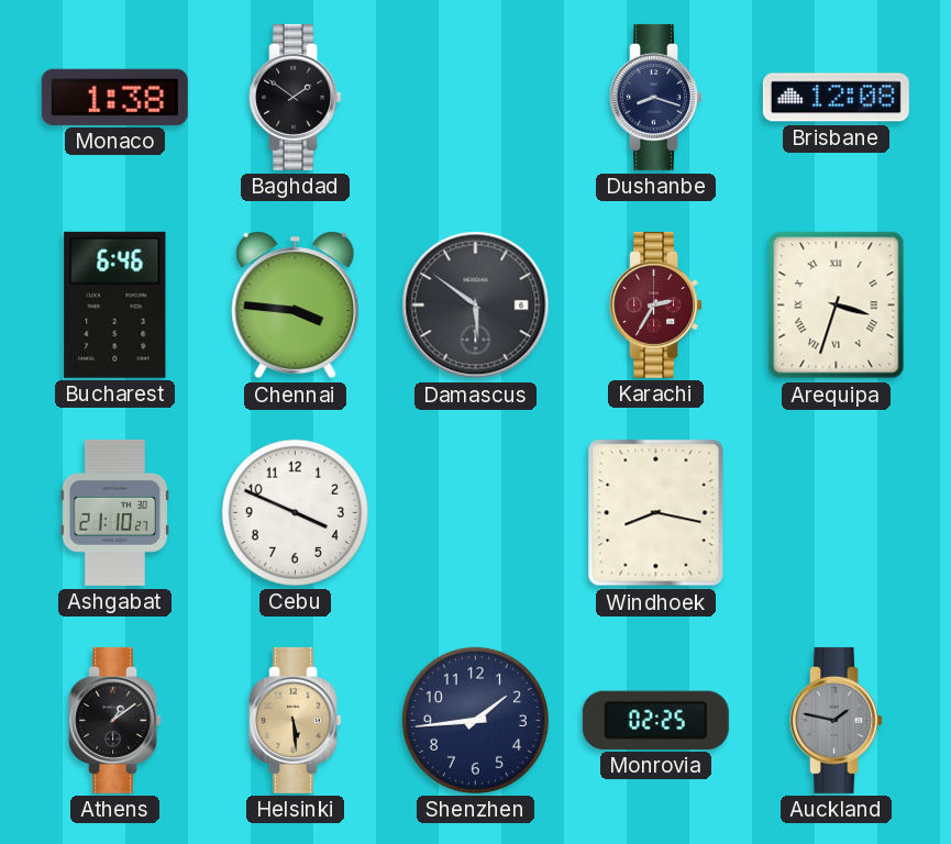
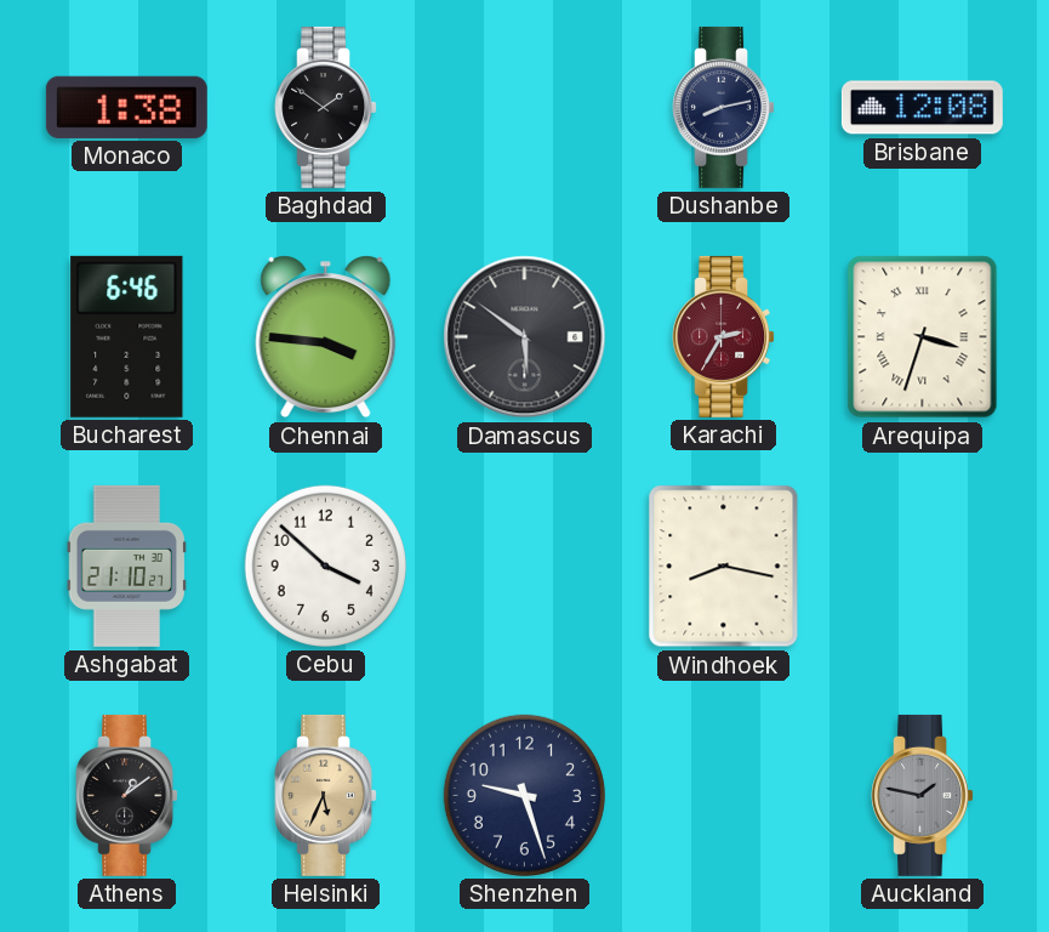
Dushanbe: 8:18 -> 8:13 (723, 107)
Cebu: 3:49 -> 3:52 (325, 566)
Helsinki: 5:29 -> 5:34 (325, 795)
Shenzhen: 1:44 -> 9:27 (524, 795)
Monrovia: 02:25 -> none (655, 720)
